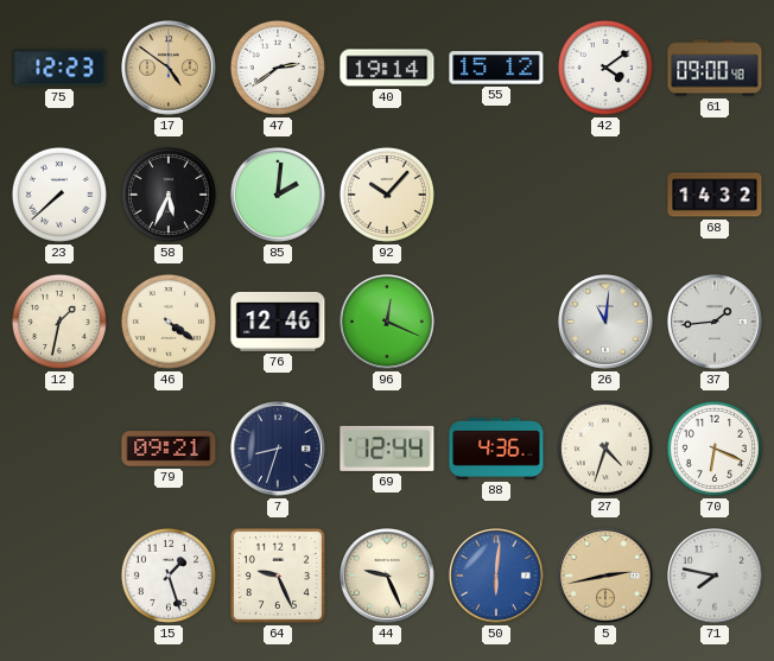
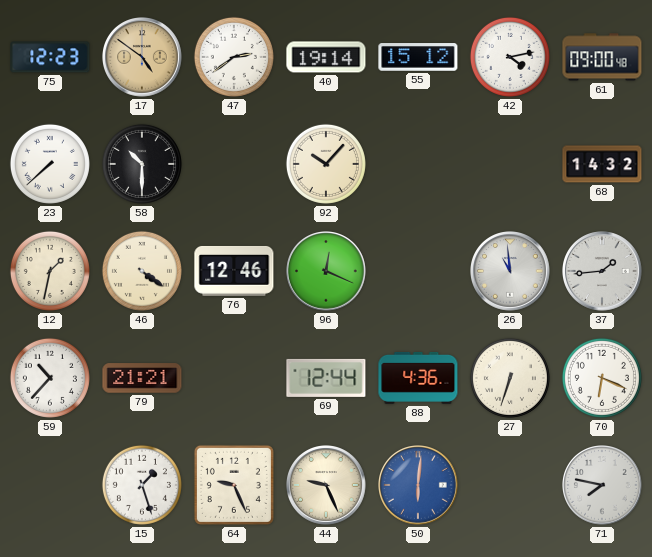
42: 4:09 -> 4:13 (510, 57)
58: 5:34 -> 10:30 (142, 164)
85: 2:01 -> none (279, 196)
26: 11:01 -> 10:59 (511, 272)
59: none -> 10:37 (50, 378)
79: 09:21 -> 21:21 (142, 378)
7: 8:33 -> none (279, 450)
27: 4:33 -> 6:33 (510, 378)
5: 2:43 -> none (607, 577)
